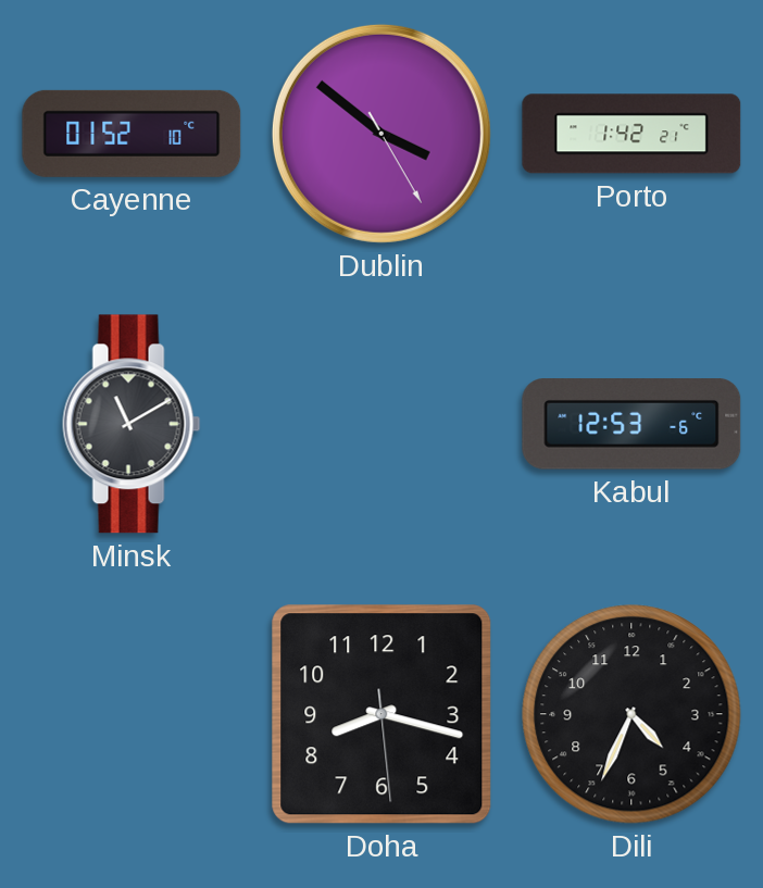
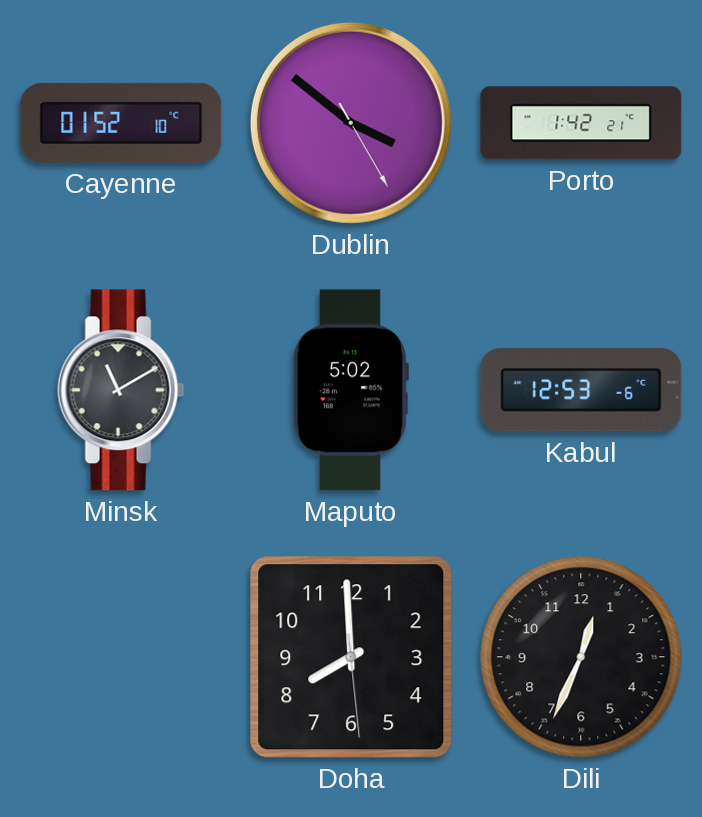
Maputo: none -> 5:02 (350, 390)
Doha: 8:17 -> 7:59 (351, 657)
Dili: 4:34 -> 12:34 (581, 657)
